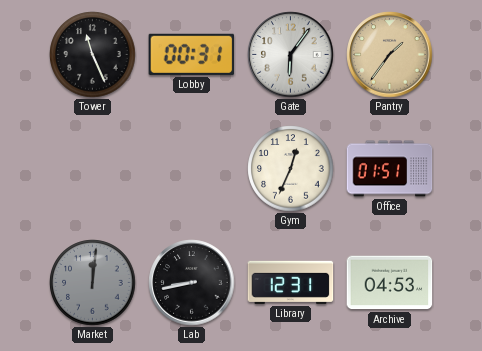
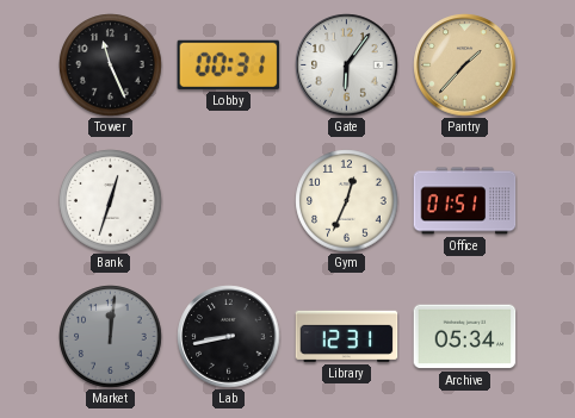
Pantry: 1:36 -> 1:37 (465, 65)
Bank: none -> 12:33 (111, 201)
Archive: 04:53 -> 05:34 (465, 337)
